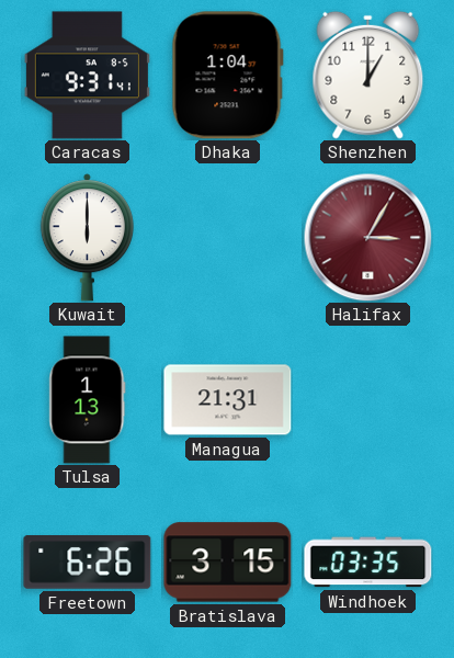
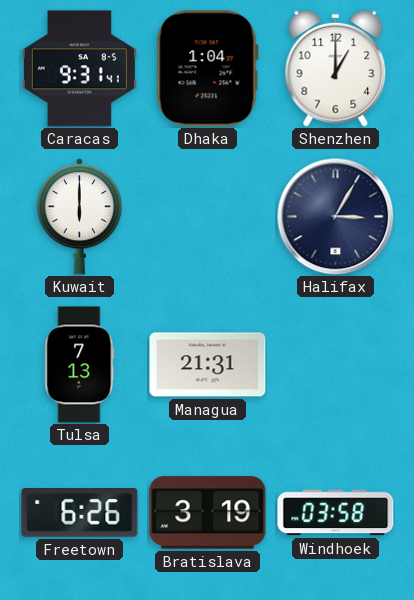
Halifax dial: burgundy -> navy (335, 216)
Tulsa: 1:13 -> 7:13 (80, 365)
Bratislava: 3:15 -> 3:19 (208, 513)
Windhoek: 03:35 -> 03:58 (336, 513)
